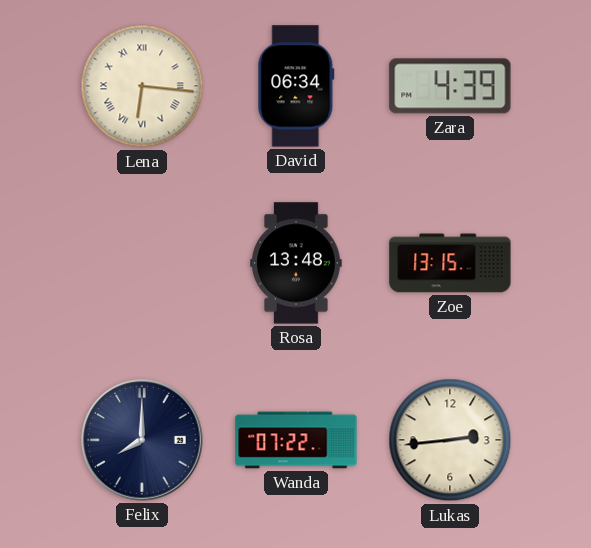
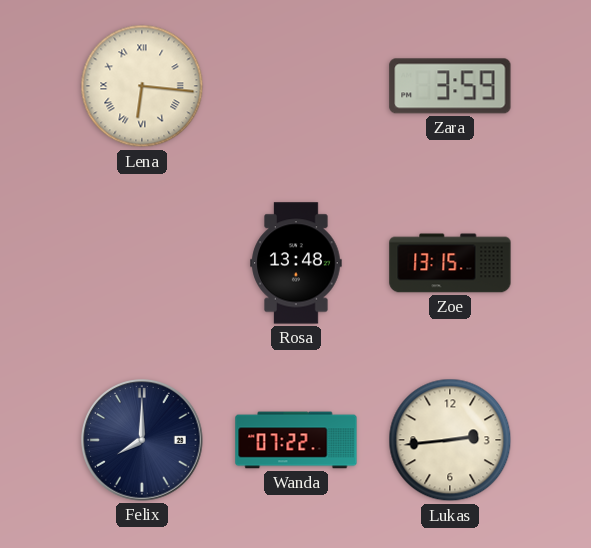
David: 06:34 -> none (296, 86)
Zara: 4:39 -> 3:59 (450, 86)
